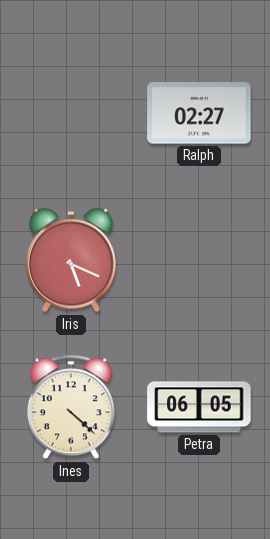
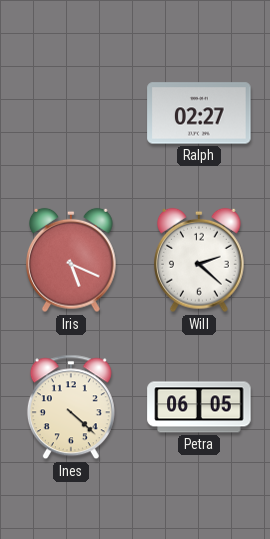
Will: none -> 2:22 (200, 260)
